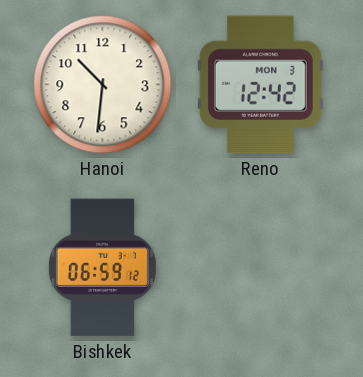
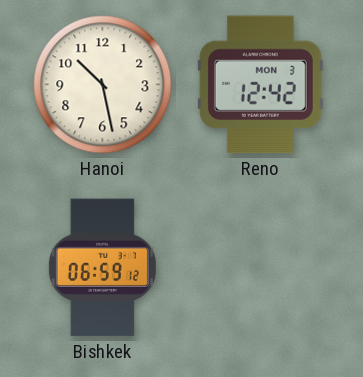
Hanoi: 10:31 -> 10:28 (103, 85)
